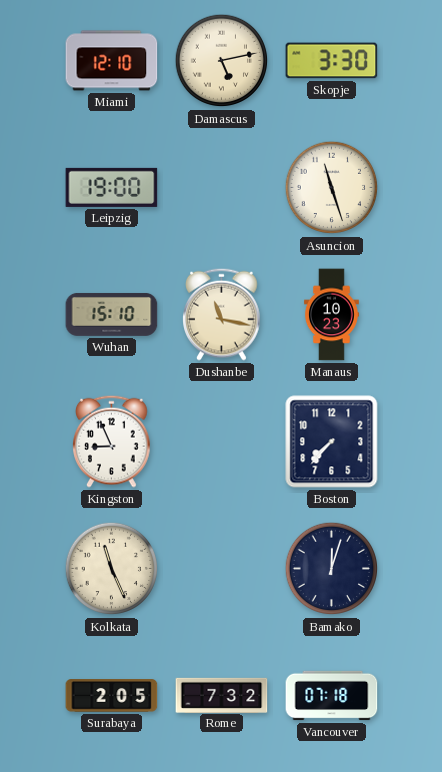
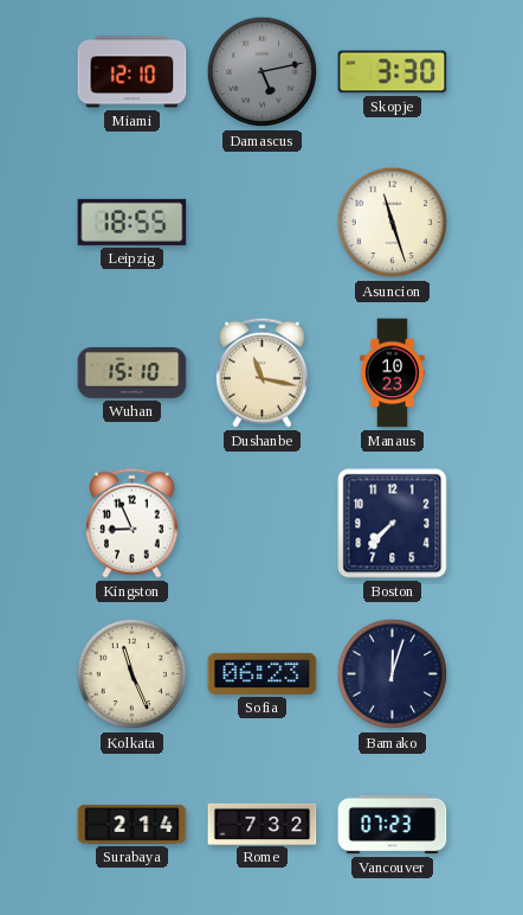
Damascus dial: cream -> grey (263, 72)
Leipzig: 19:00 -> 18:55 (133, 222)
Sofia: none -> 06:23 (263, 673)
Surabaya: 2:05 -> 2:14 (133, 825)
Vancouver: 07:18 -> 07:23 (393, 825)
